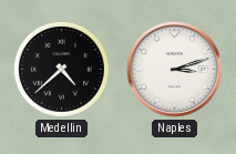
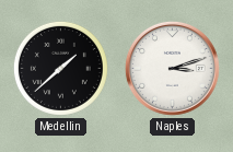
Medellin: 4:38 -> 1:38 (60, 68)
